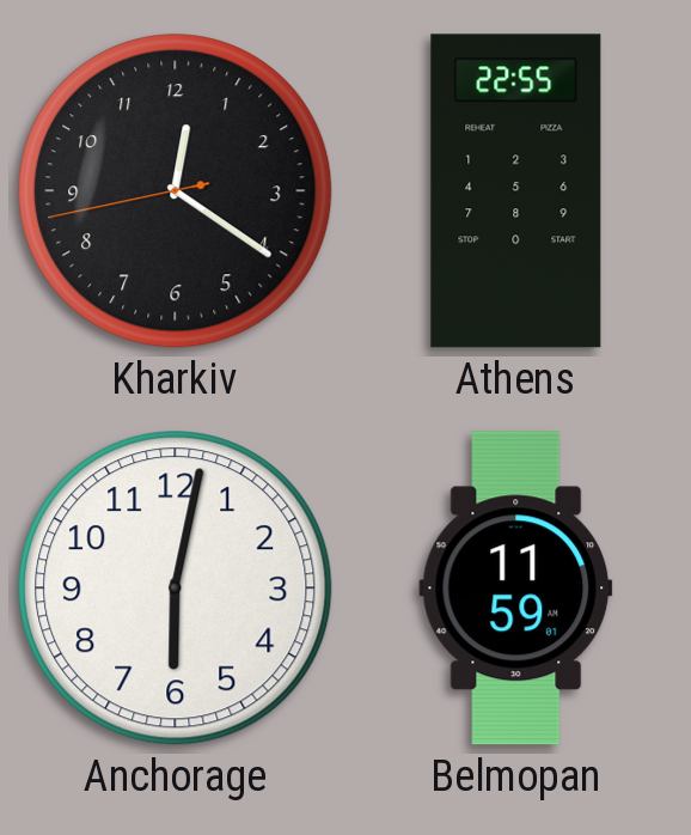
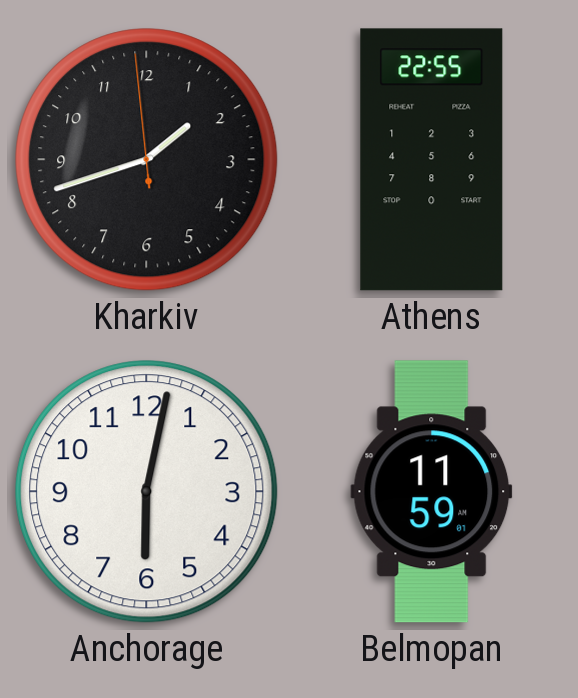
Kharkiv: 12:20 -> 1:41 (147, 160)
